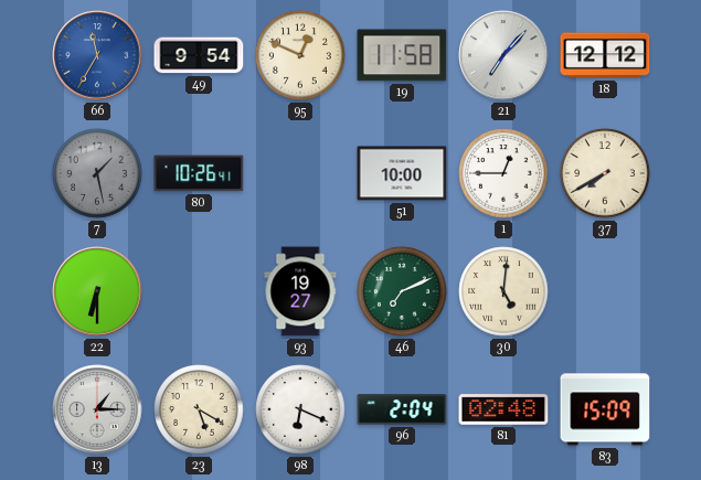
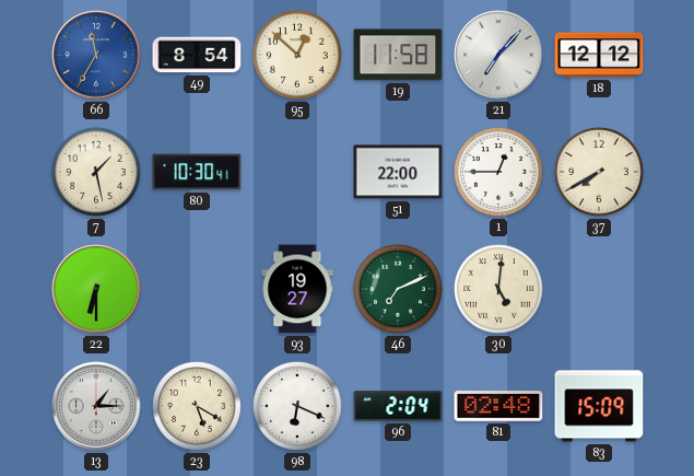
49: 9:54 -> 8:54 (197, 55)
95: 12:49 -> 12:52 (297, 55)
7 dial: grey -> cream (96, 172)
80: 10:26 -> 10:30 (197, 172)
51: 10:00 -> 22:00 (398, 172)
